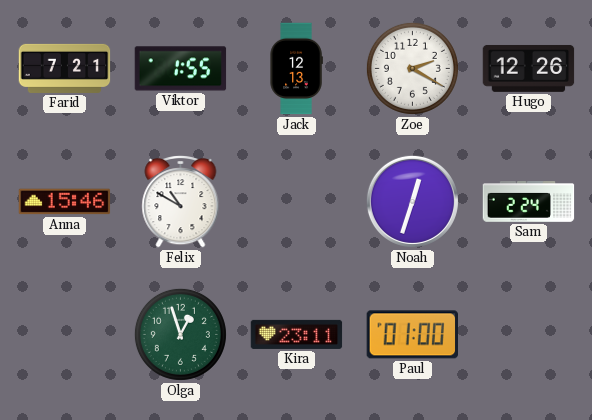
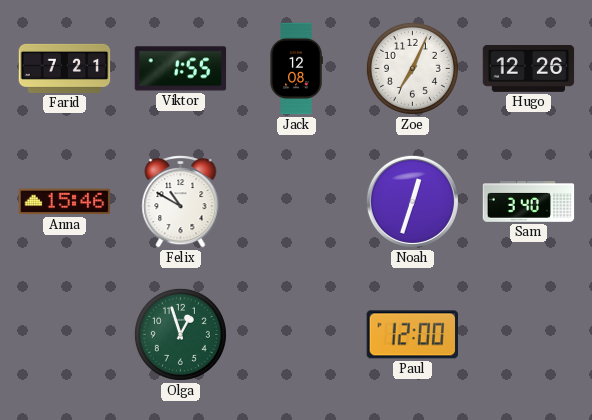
Jack: 12:13 -> 12:08 (296, 69)
Zoe: 2:20 -> 7:04 (412, 68)
Sam: 2:24 -> 3:40 (529, 202)
Kira: 23:11 -> none (297, 334)
Paul: 01:00 -> 12:00 (412, 335)
